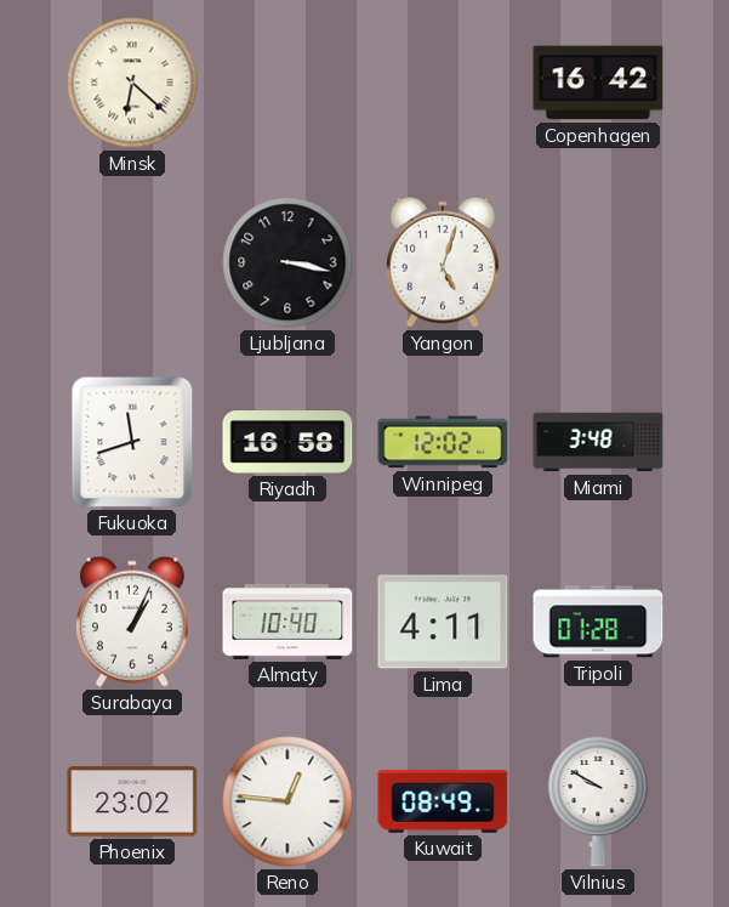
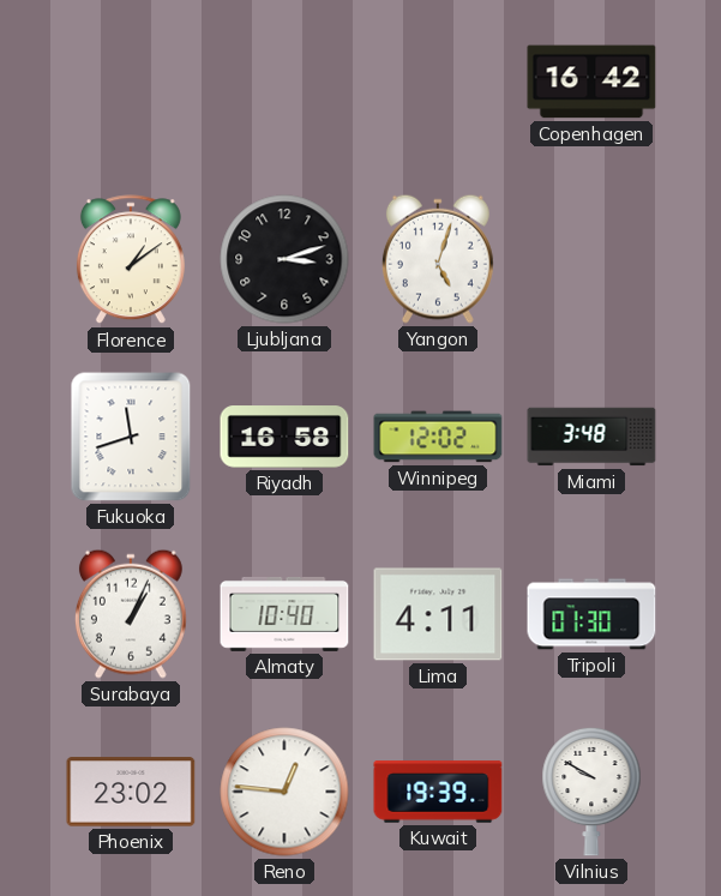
Minsk: 6:22 -> none (132, 83)
Florence: none -> 1:09 (131, 260)
Ljubljana: 3:17 -> 3:12 (284, 259)
Tripoli: 01:28 -> 01:30 (591, 614)
Kuwait: 08:49 -> 19:39 (438, 792)
